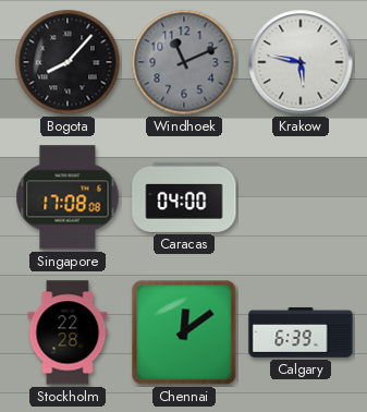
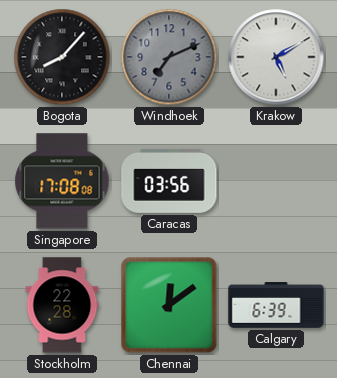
Windhoek: 11:11 -> 7:11 (169, 57)
Krakow: 5:47 -> 5:10 (276, 57)
Caracas: 04:00 -> 03:56 (169, 181)
